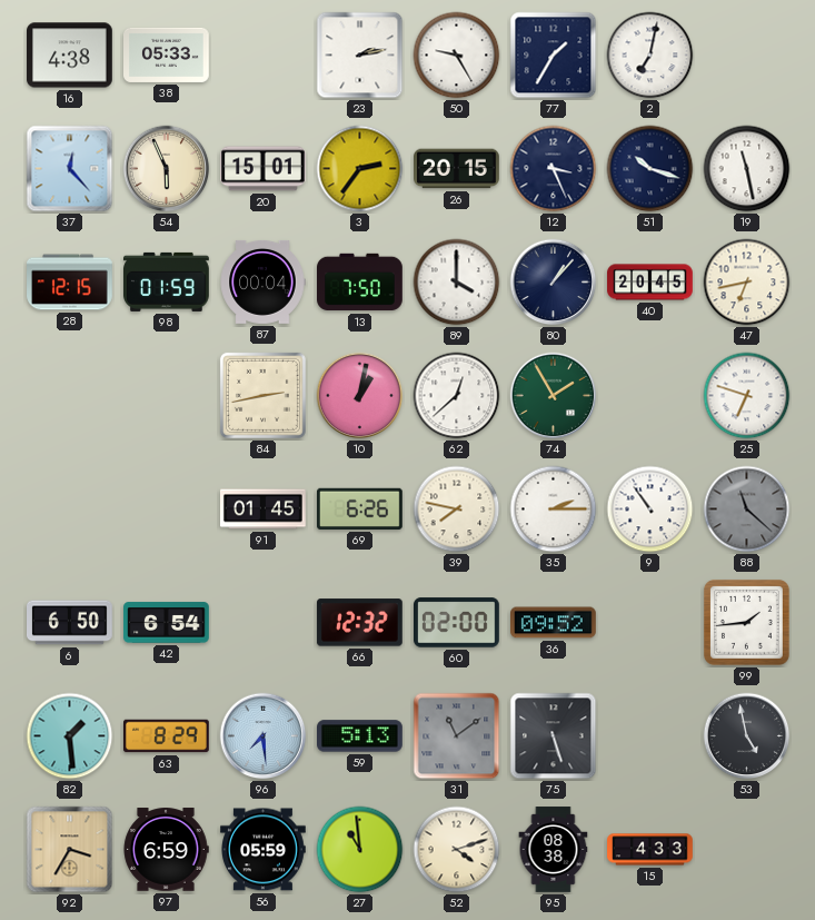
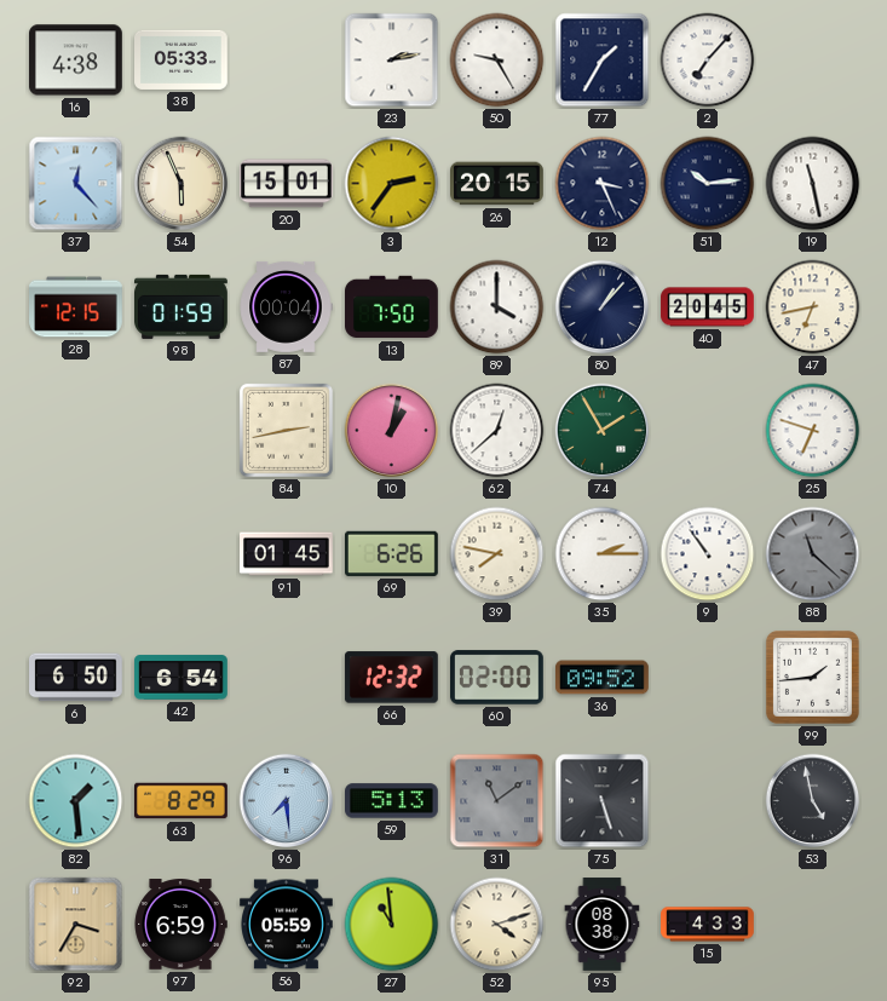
2: 7:02 -> 7:07 (708, 61)
51: 10:18 -> 10:14 (708, 184)
